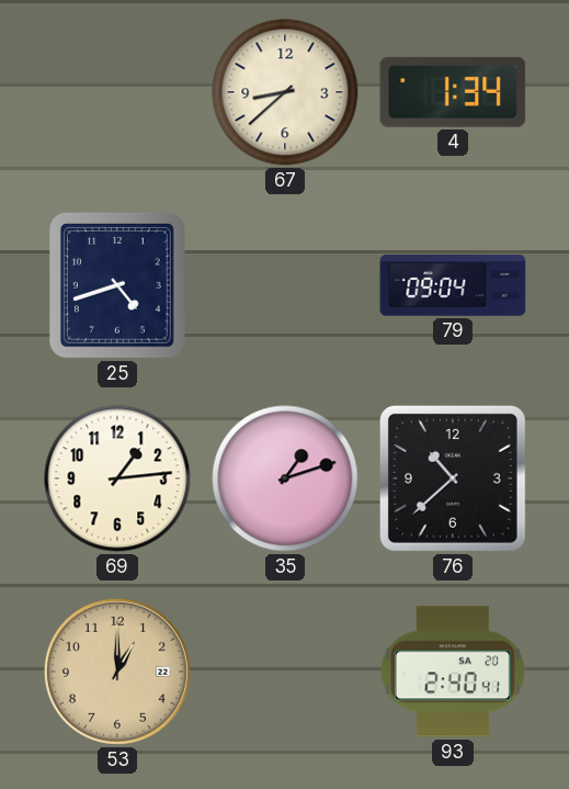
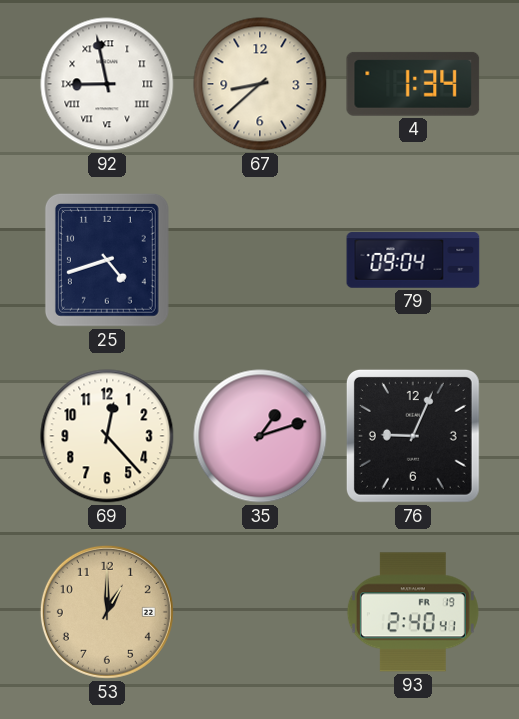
92: none -> 8:58 (107, 84)
69: 1:14 -> 12:23 (107, 436)
76: 10:38 -> 9:04 (413, 436)
93 date: SA 20 -> FR 19 (413, 612)
